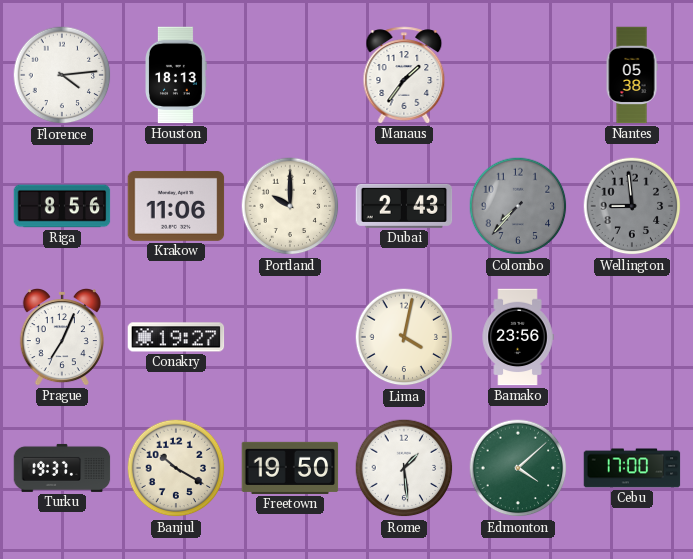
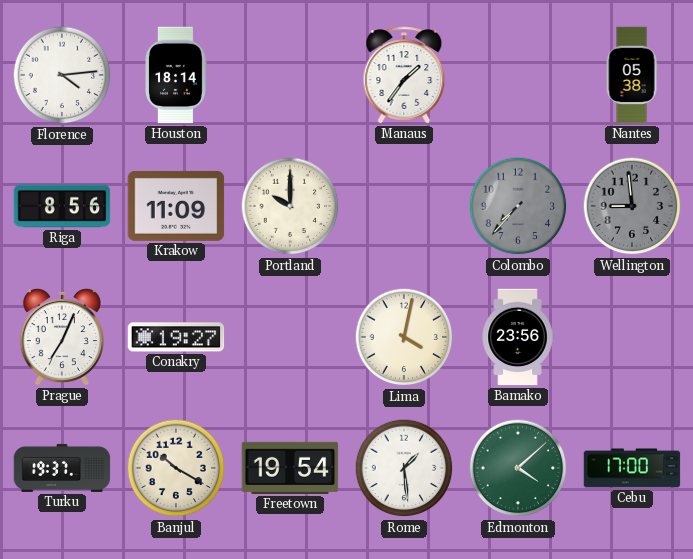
Houston: 18:13 -> 18:14 (176, 75)
Krakow: 11:06 -> 11:09 (176, 206)
Dubai: 2:43 -> none (404, 206)
Freetown: 19:50 -> 19:54 (290, 468)
